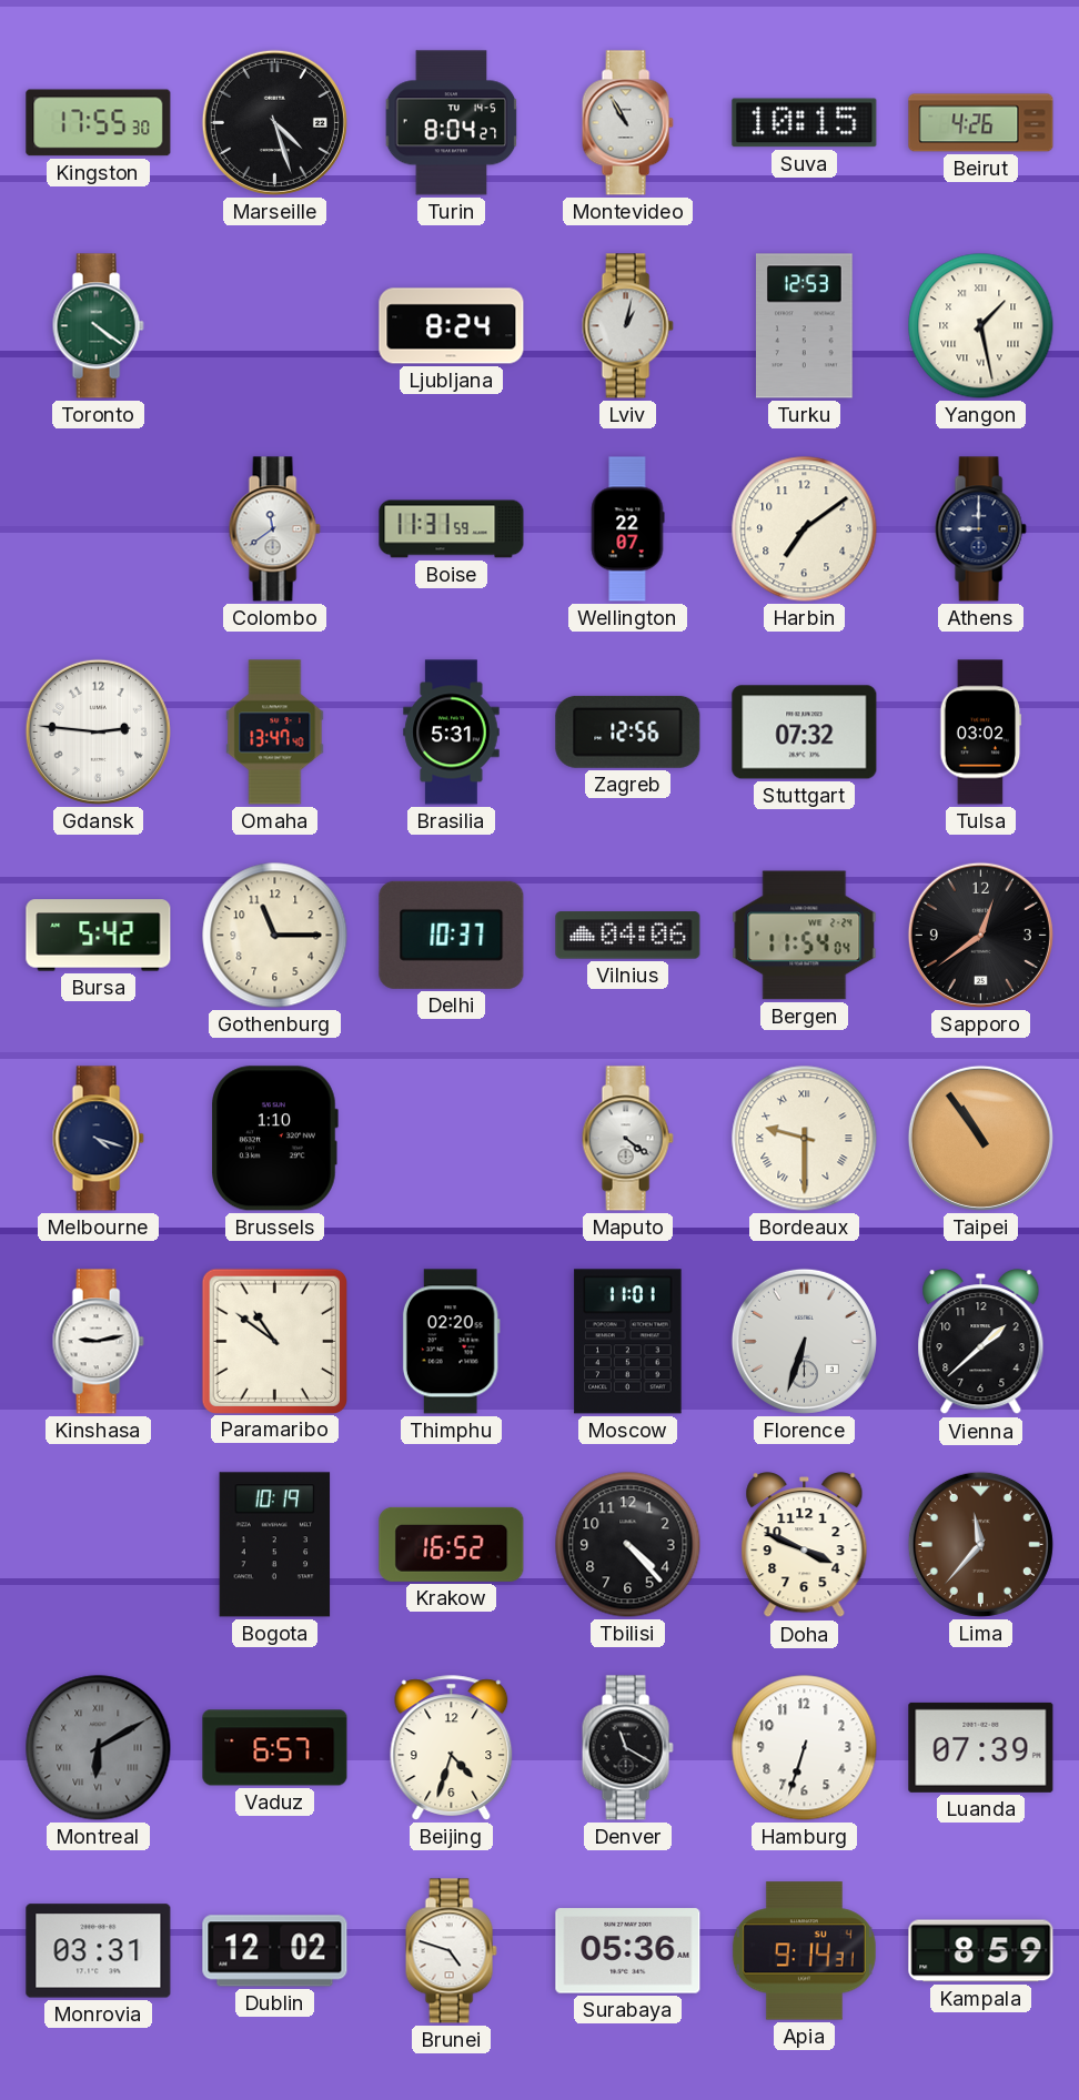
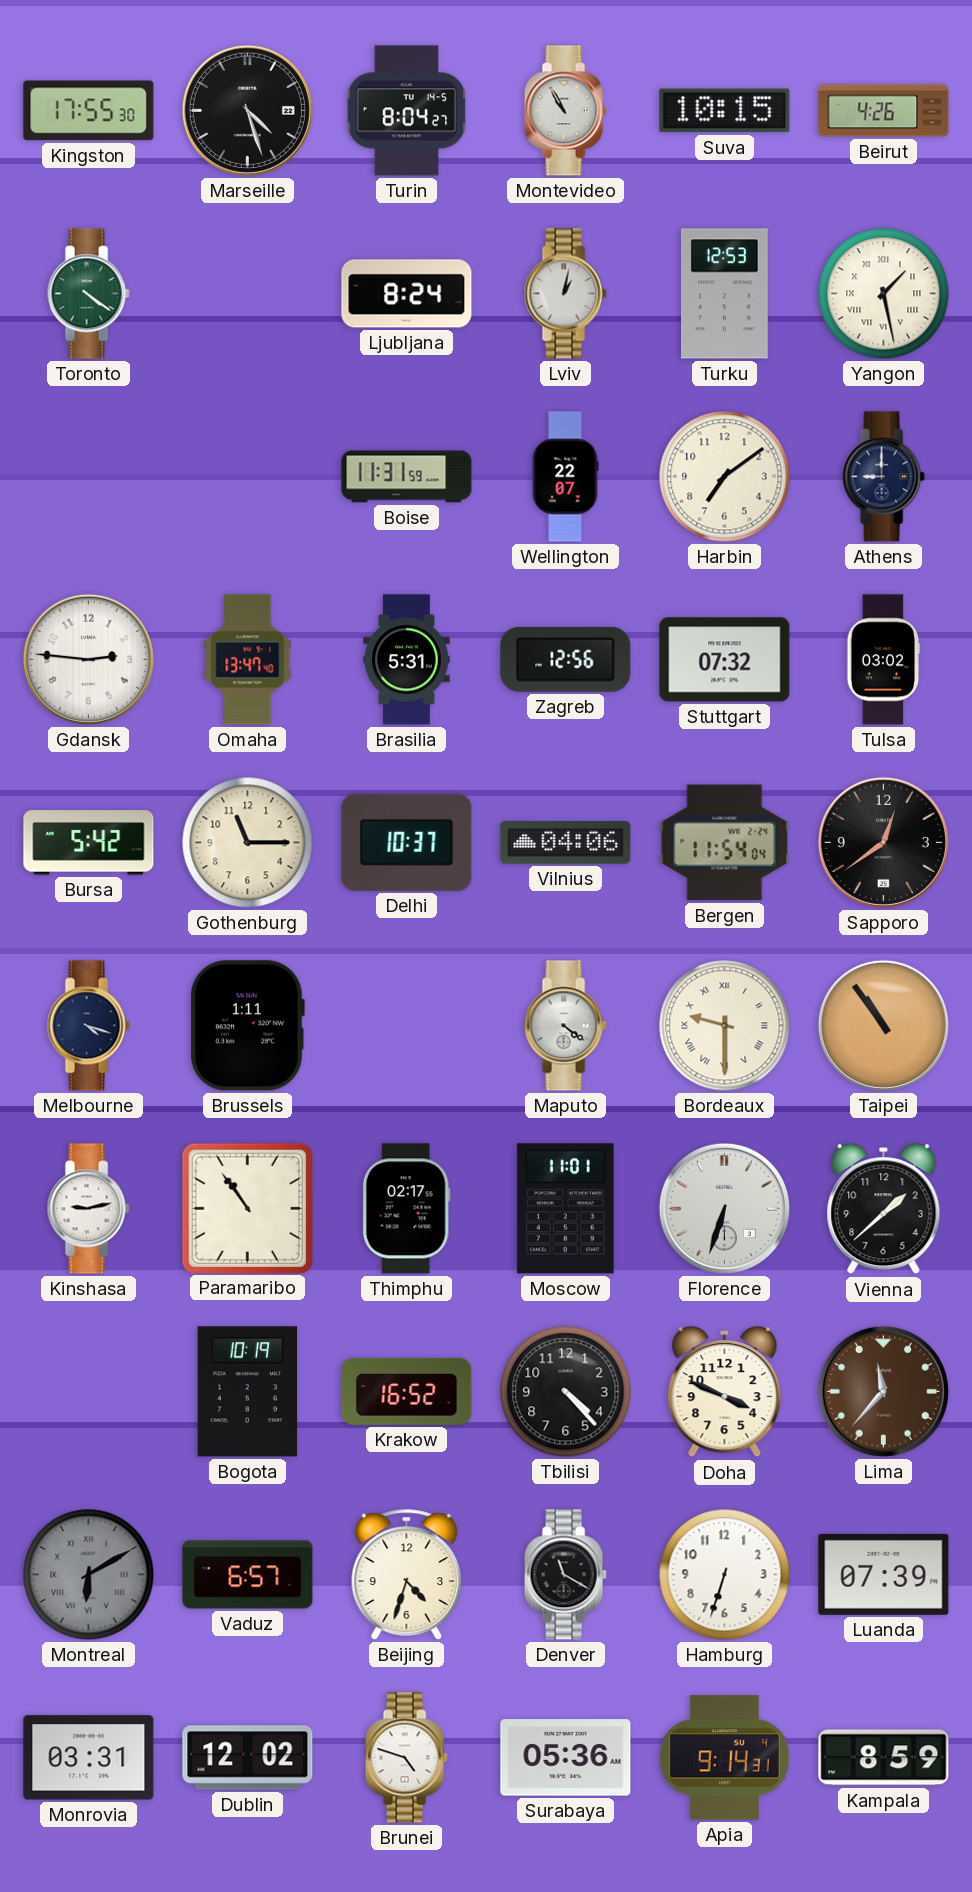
Colombo: 11:39 -> none (274, 529)
Brussels: 1:10 -> 1:11 (247, 1026)
Paramaribo: 10:51 -> 10:54 (247, 1208)
Thimphu: 02:20 -> 02:17 (406, 1209)
